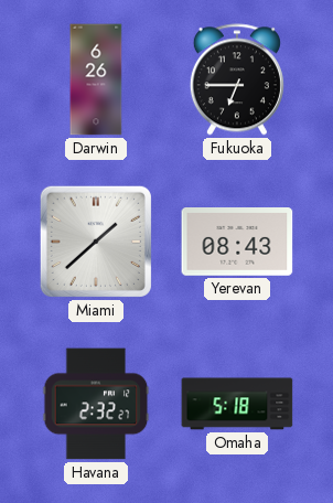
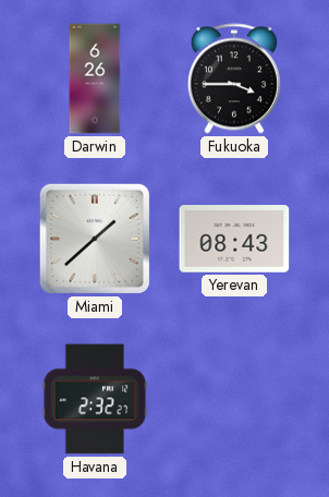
Fukuoka: 6:45 -> 3:45 (234, 78)
Omaha: 5:18 -> none (237, 404)
